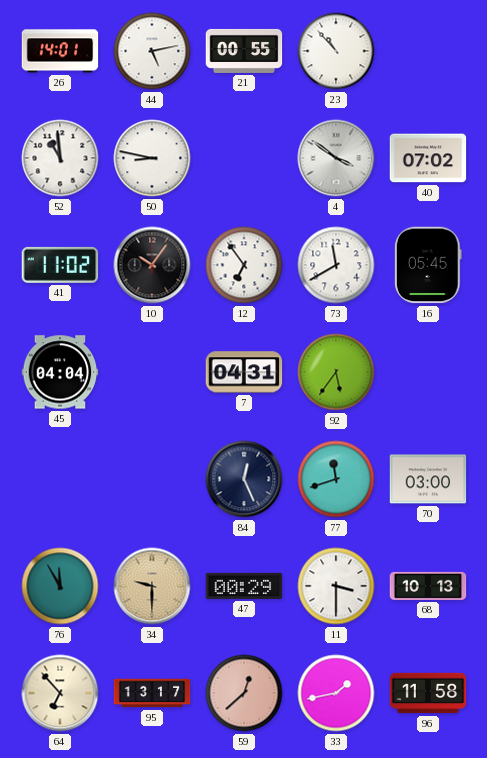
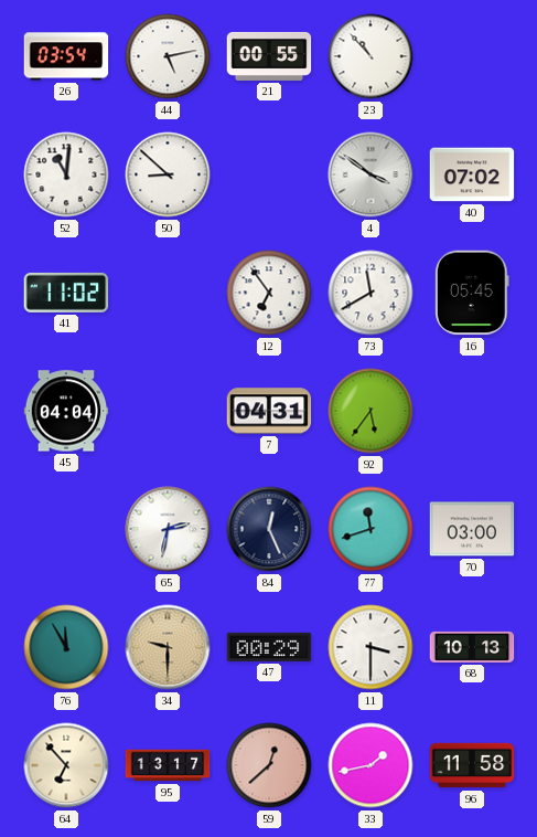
26: 14:01 -> 03:54 (66, 56)
52: 10:59 -> 11:01 (66, 174)
50: 8:47 -> 8:52 (168, 174)
10: 10:06 -> none (152, 265)
65: none -> 2:32 (168, 529)
